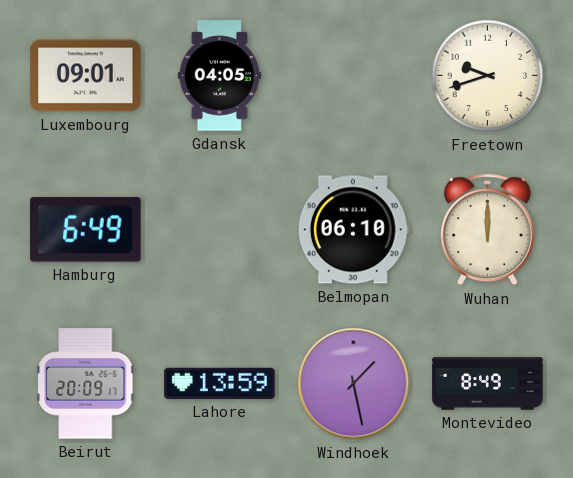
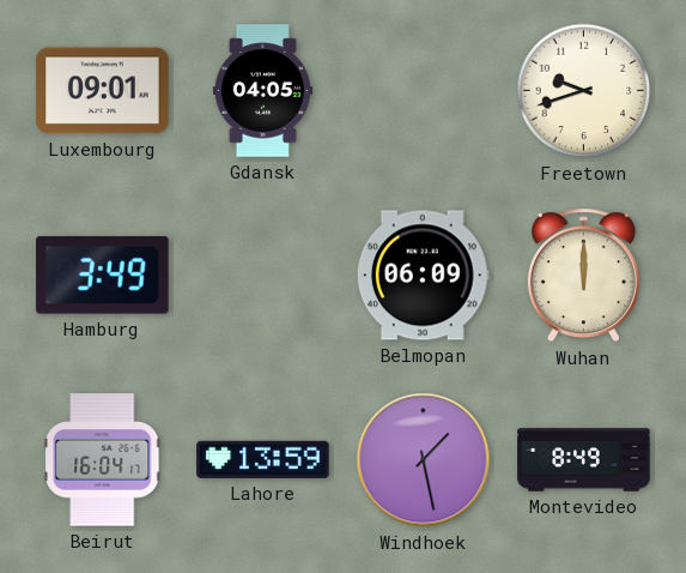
Hamburg: 6:49 -> 3:49 (103, 276)
Belmopan: 06:10 -> 06:09 (423, 276)
Beirut: 20:09 -> 16:04 (103, 460)
